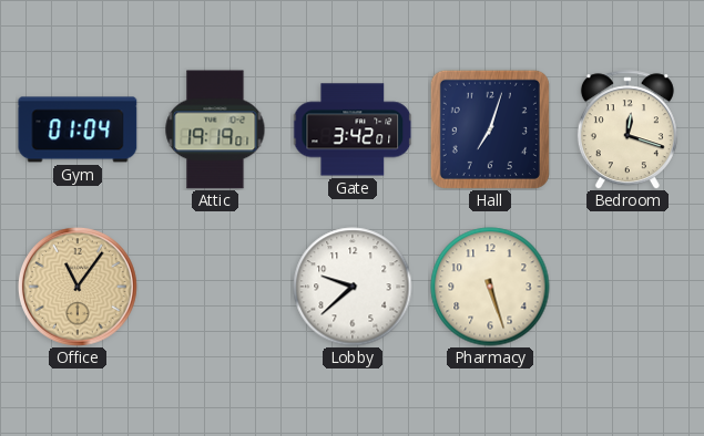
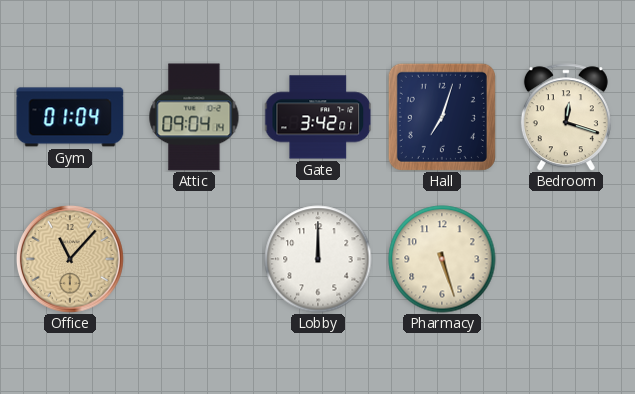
Attic: 19:19 -> 09:04 (194, 117)
Office: 11:06 -> 11:07 (70, 259)
Lobby: 9:38 -> 12:00 (318, 259)
